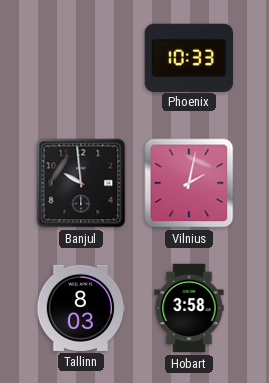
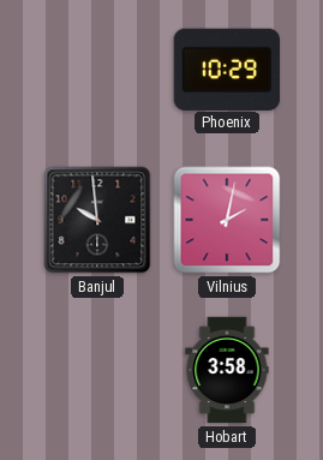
Phoenix: 10:33 -> 10:29 (226, 68)
Tallinn: 8:03 -> none (81, 308)
